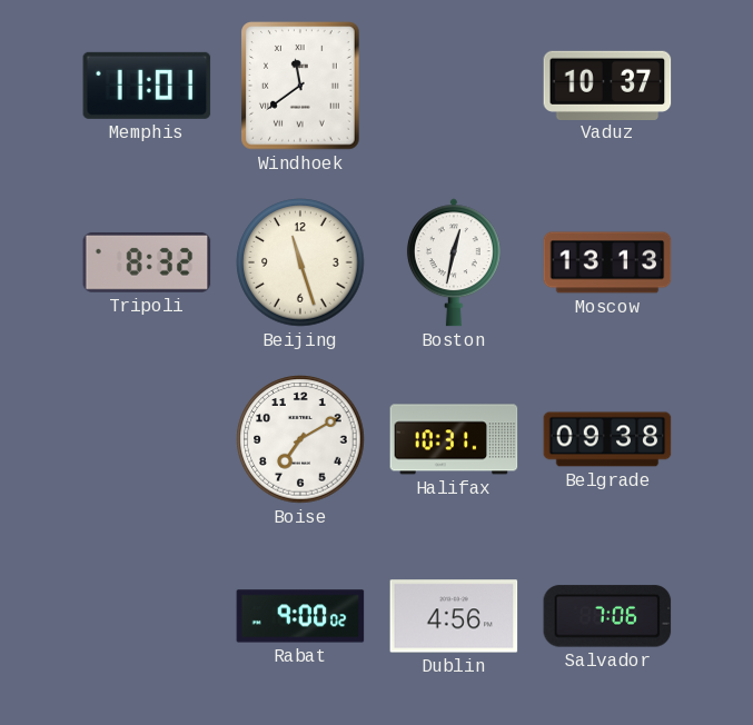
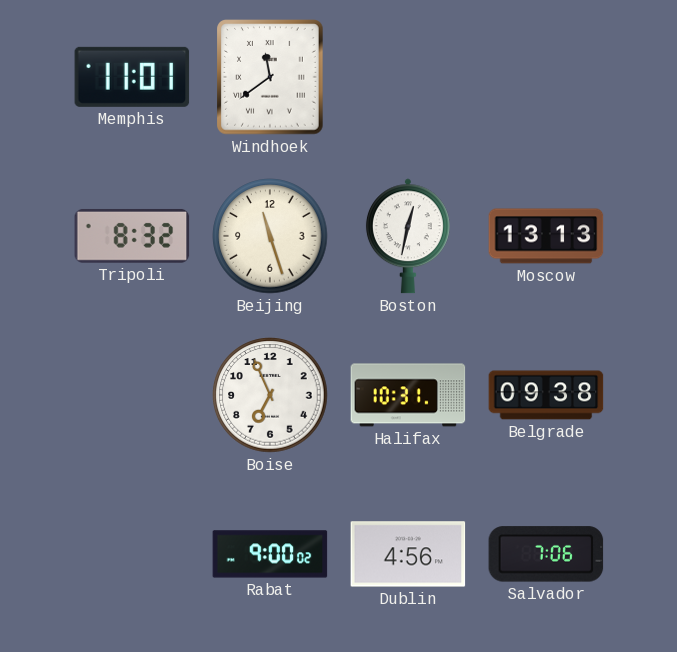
Vaduz: 10:37 -> none (607, 85)
Boise: 7:10 -> 6:56 (270, 395)
